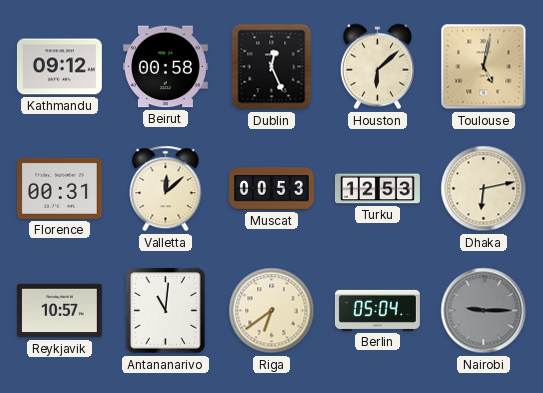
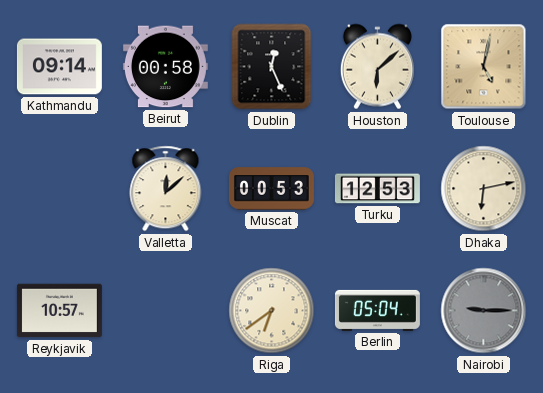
Kathmandu: 09:12 -> 09:14 (59, 67)
Florence: 00:31 -> none (59, 188)
Antananarivo: 11:01 -> none (166, 311)
